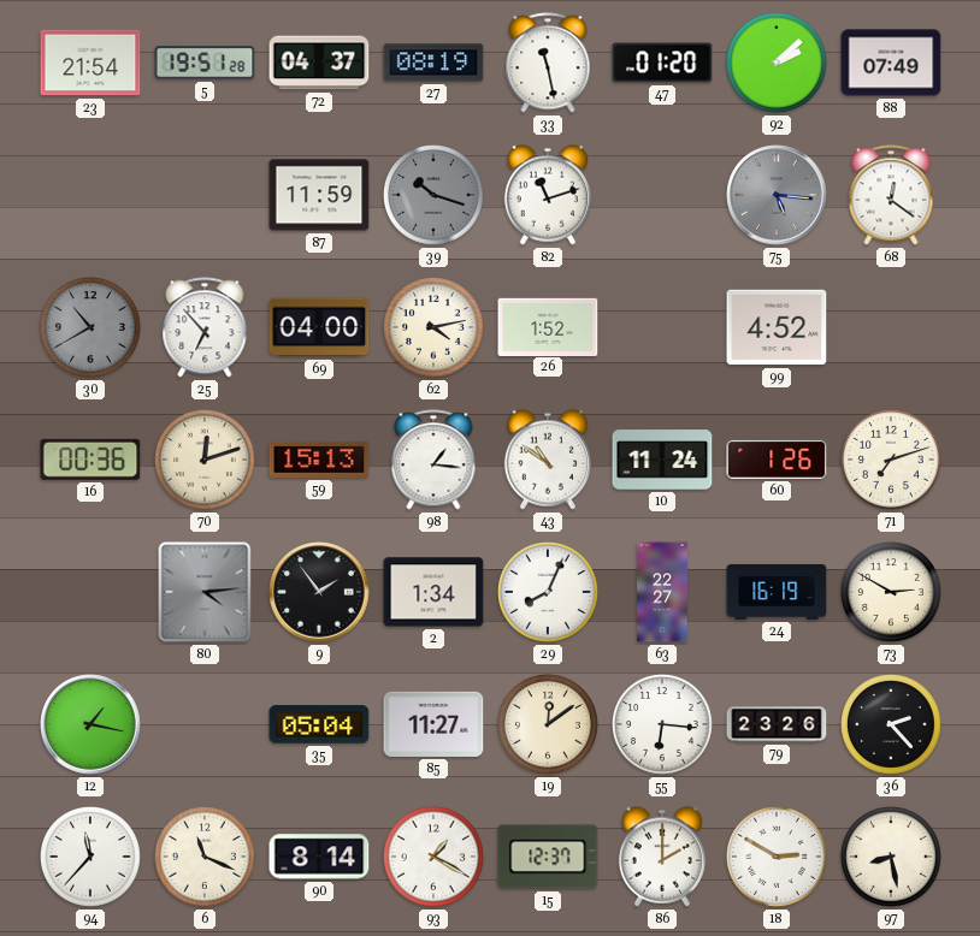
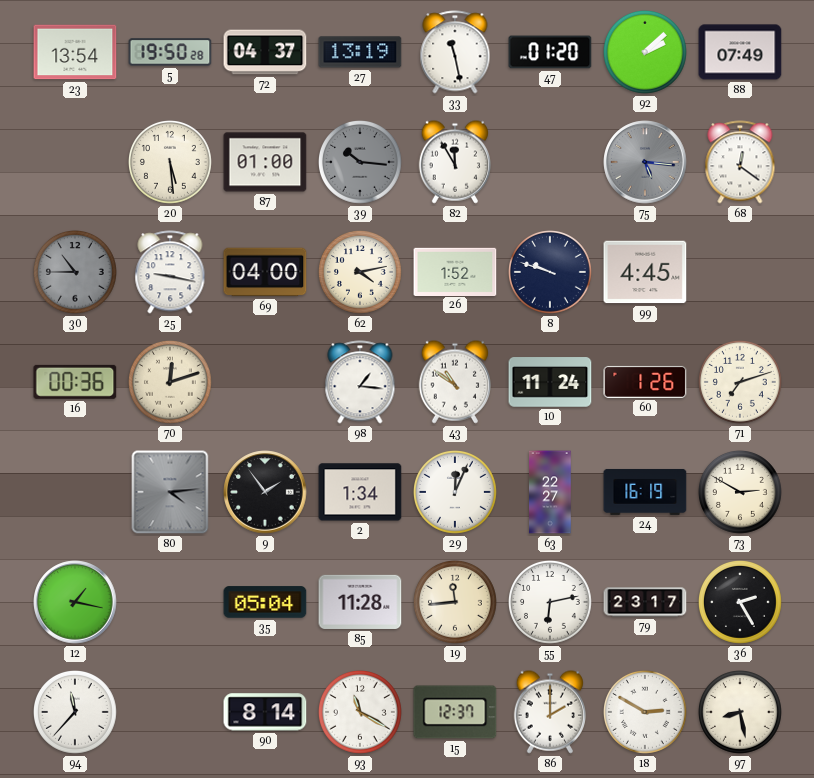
23: 21:54 -> 13:54 (75, 52)
5: 19:51 -> 19:50 (170, 52)
27: 08:19 -> 13:19 (360, 52)
20: none -> 5:29 (171, 163)
87: 11:59 -> 01:00 (265, 162)
39: 10:18 -> 10:16 (361, 163)
82: 11:12 -> 11:55 (454, 162)
30: 10:40 -> 10:45 (76, 273)
25: 6:53 -> 9:17 (170, 272)
8: none -> 9:48 (551, 273)
99: 4:52 -> 4:45 (645, 272)
59: 15:13 -> none (319, 460)
29: 8:04 -> 12:04 (456, 493)
85: 11:27 -> 11:28 (360, 602)
19: 12:09 -> 11:44 (456, 603)
55: 6:16 -> 6:13 (551, 603)
79: 23:26 -> 23:17 (645, 602)
36: 2:23 -> 2:25 (741, 603)
6: 11:19 -> none (206, 858)
93: 1:20 -> 11:20 (361, 713)
